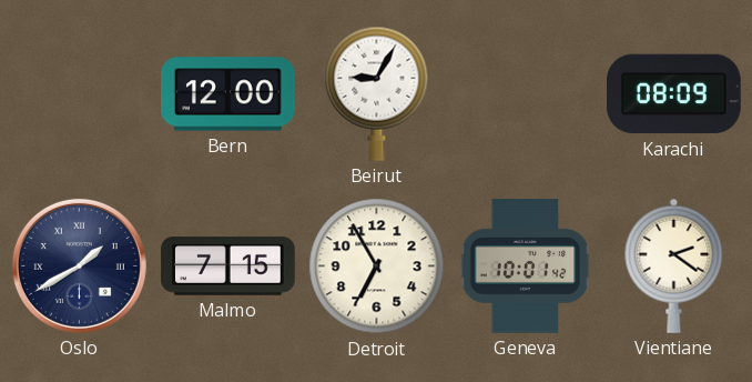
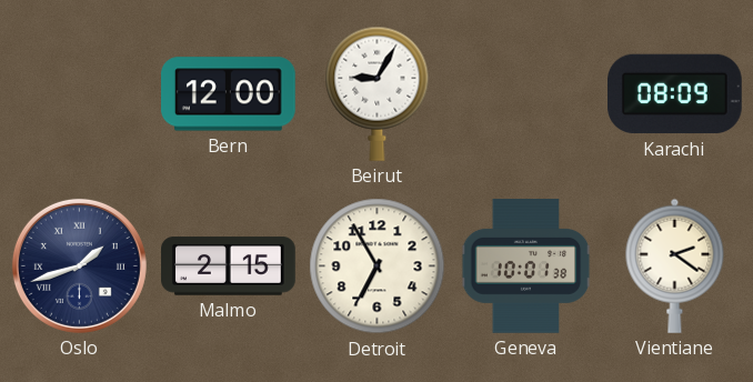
Oslo: 1:40 -> 1:42 (79, 265)
Malmo: 7:15 -> 2:15 (229, 267)
Geneva: 10:01:42 -> 10:01:38 (526, 267)
